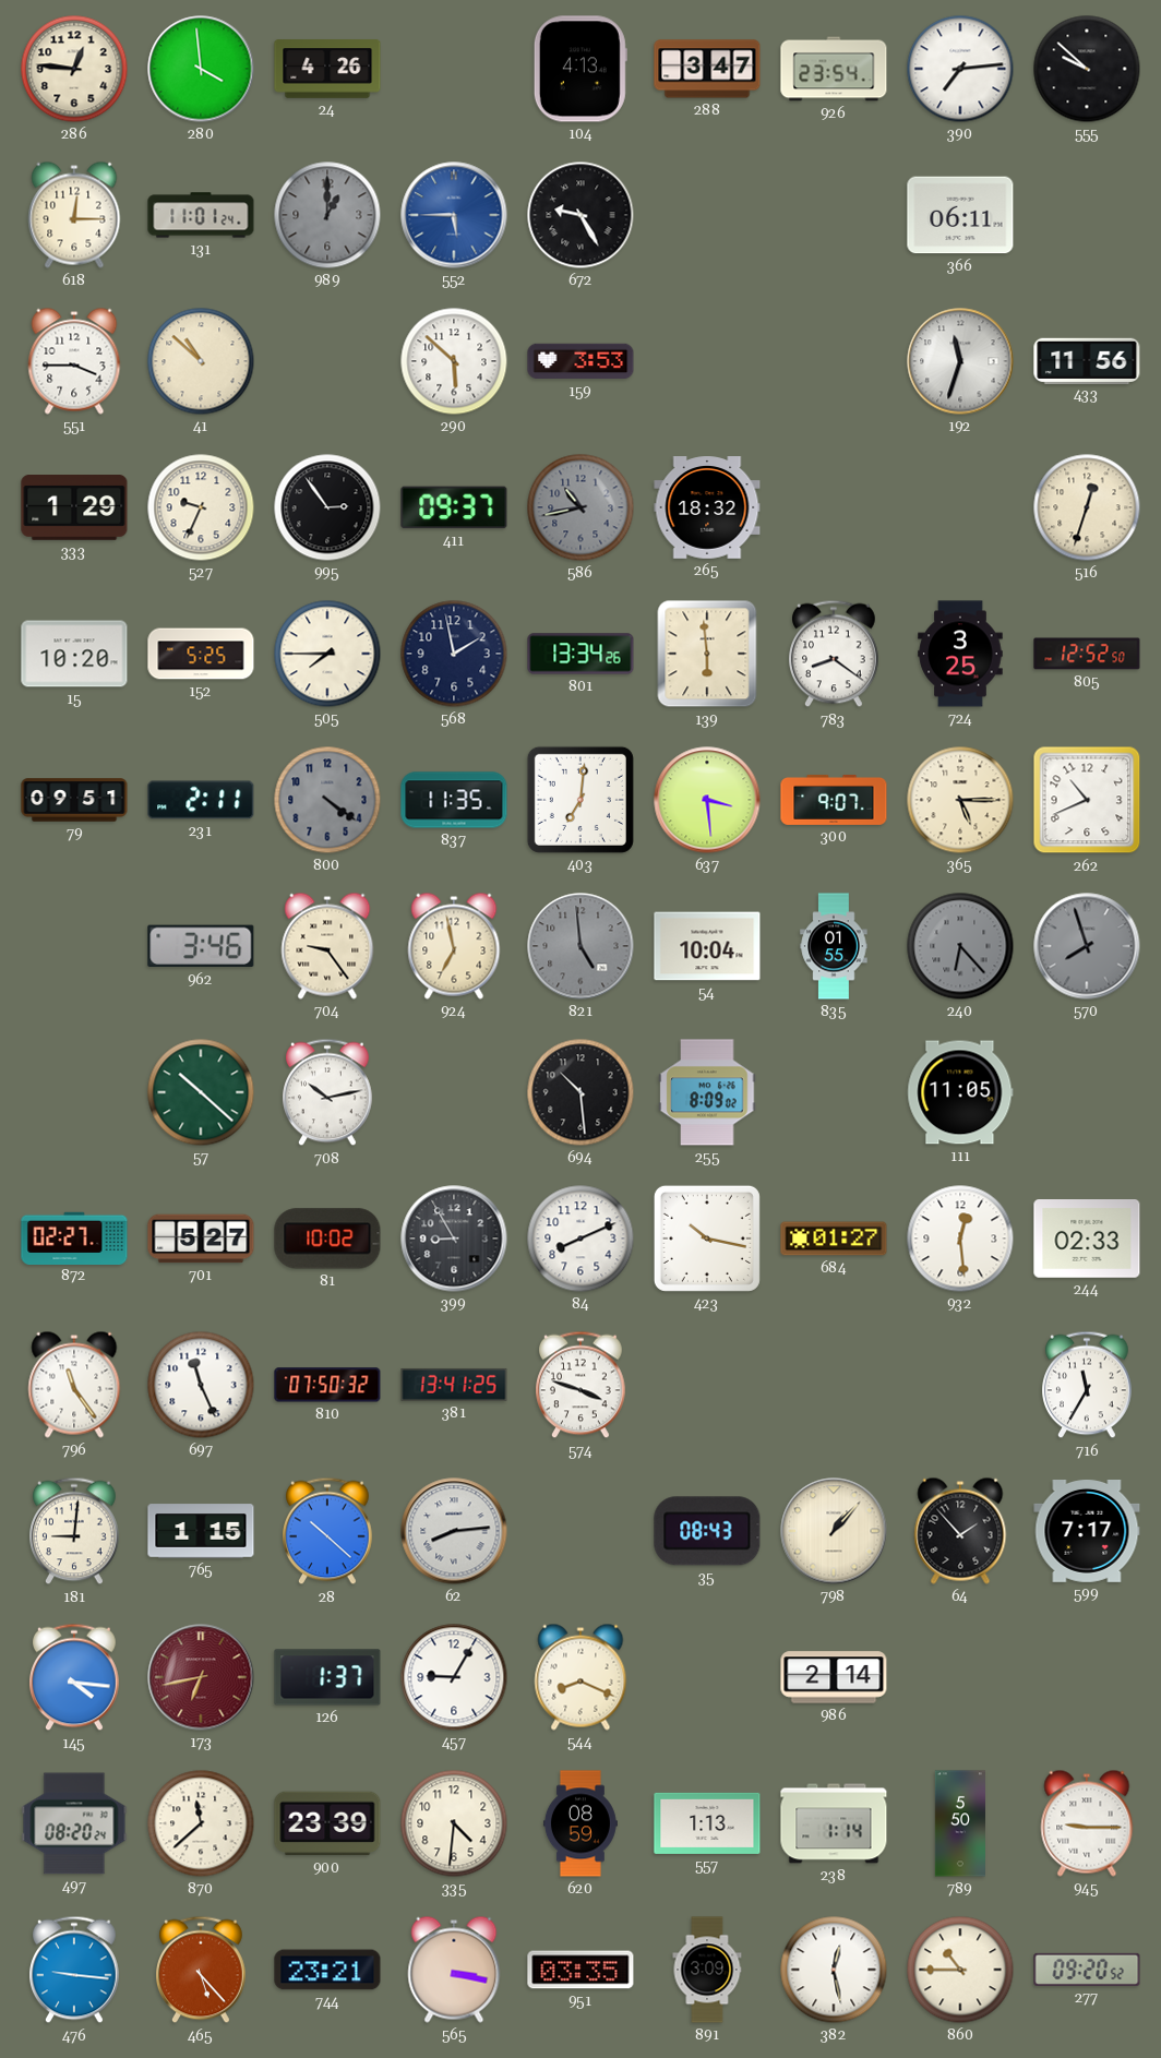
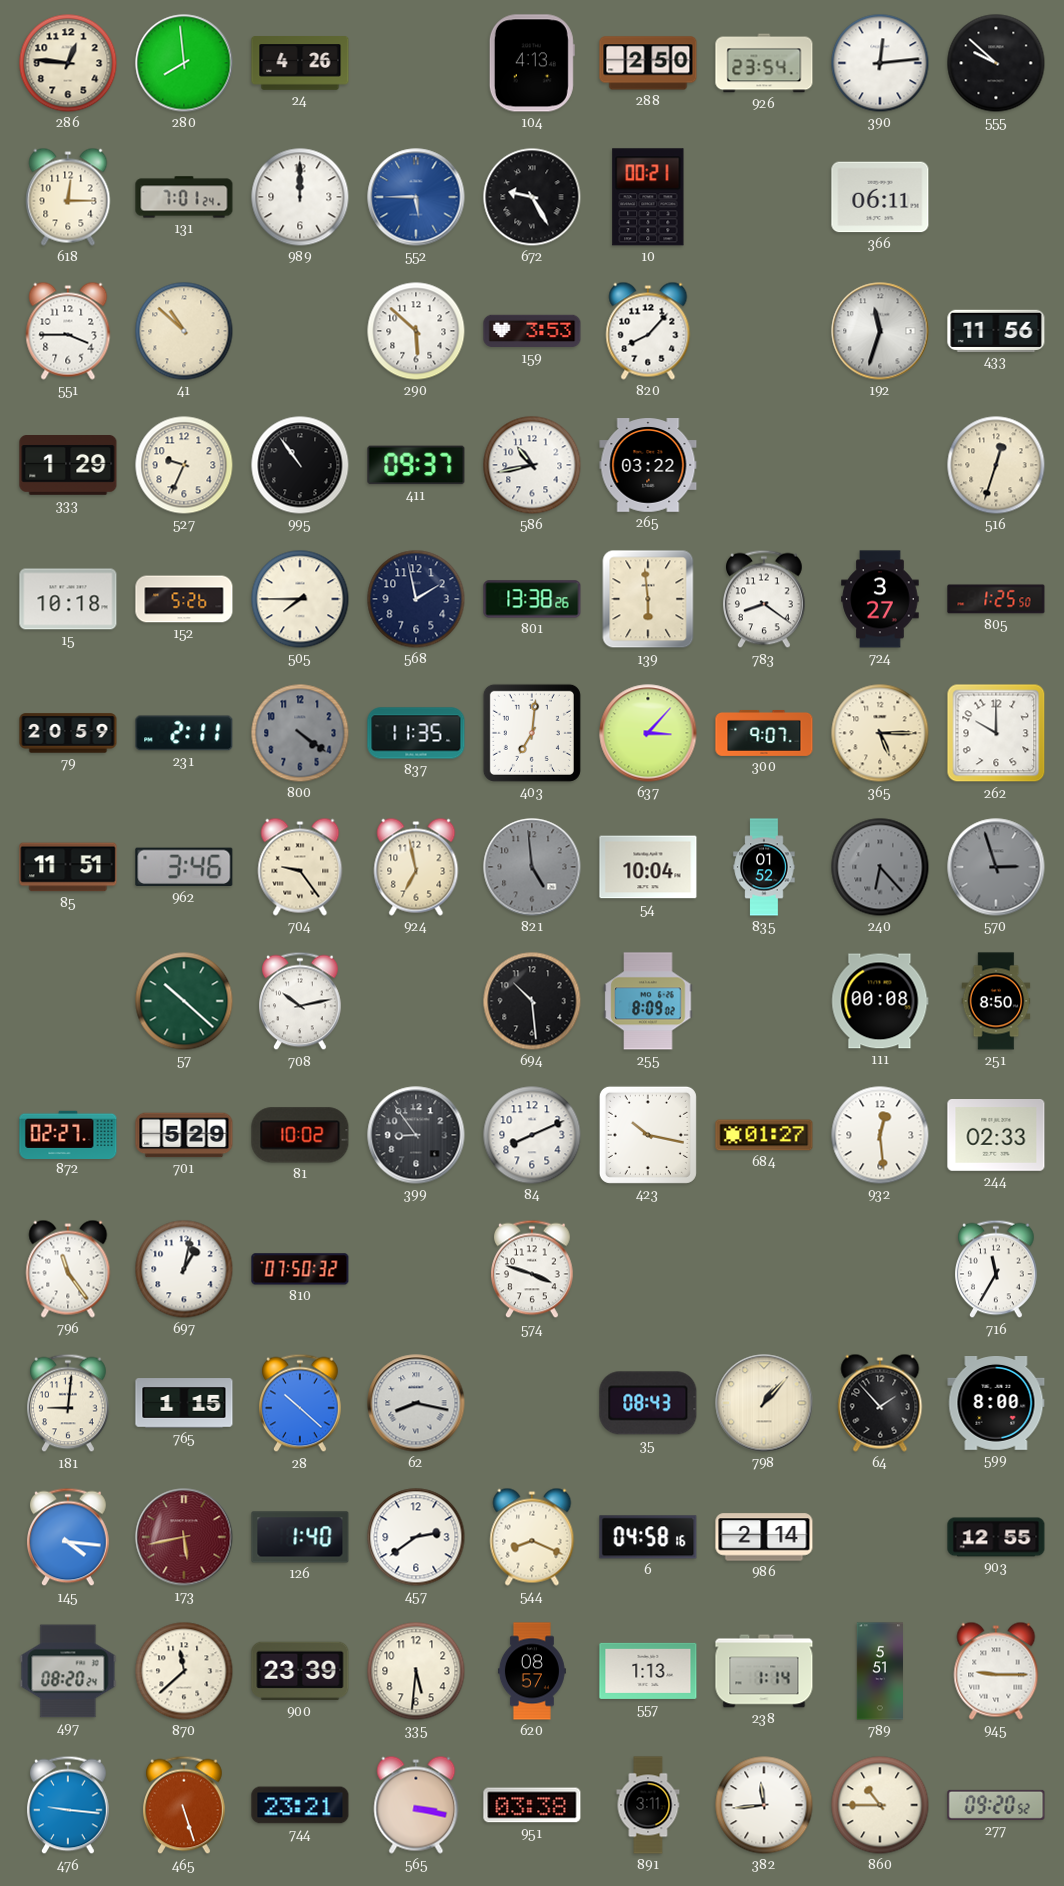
280: 3:59 -> 7:59 (184, 63)
288: 3:47 -> 2:50 (648, 63)
390: 7:14 -> 12:14 (880, 63)
131: 11:01 -> 7:01 (184, 197)
989: 1:00 -> 12:00 (300, 197)
989 dial: grey -> white (300, 197)
10: none -> 00:21 (648, 197)
820: none -> 8:07 (648, 331)
995: 2:54 -> 10:54 (300, 465)
586 dial: grey -> white (532, 465)
265: 18:32 -> 03:22 (648, 465)
15: 10:20 -> 10:18 (68, 599)
152: 5:25 -> 5:26 (184, 599)
801: 13:34 -> 13:38 (532, 599)
724: 3:25 -> 3:27 (880, 599)
805: 12:52 -> 1:25 (996, 599)
79: 09:51 -> 20:59 (68, 733)
637: 3:29 -> 3:07 (648, 733)
262: 10:41 -> 10:00 (996, 733)
85: none -> 11:51 (68, 867)
835: 01:55 -> 01:52 (764, 867)
570: 7:57 -> 2:57 (996, 867)
111: 11:05 -> 00:08 (880, 1001)
251: none -> 8:50 (996, 1001)
701: 5:27 -> 5:29 (184, 1135)
399: 8:55 -> 8:54 (416, 1135)
697: 11:26 -> 1:02 (184, 1269)
381: 13:41 -> none (454, 1385)
62: 8:14 -> 8:17 (416, 1403)
599: 7:17 -> 8:00 (996, 1404)
173: 6:43 -> 5:43 (184, 1537)
126: 1:37 -> 1:40 (300, 1537)
457: 9:05 -> 2:39 (416, 1537)
6: none -> 04:58 (648, 1537)
903: none -> 12:55 (996, 1537)
335: 4:31 -> 5:31 (416, 1671)
620: 08:59 -> 08:57 (532, 1671)
789: 5:50 -> 5:51 (879, 1671)
465: 5:23 -> 5:27 (185, 1805)
951: 03:35 -> 03:38 (532, 1805)
891: 3:09 -> 3:11 (648, 1805)
382: 12:28 -> 11:44 (764, 1805)
